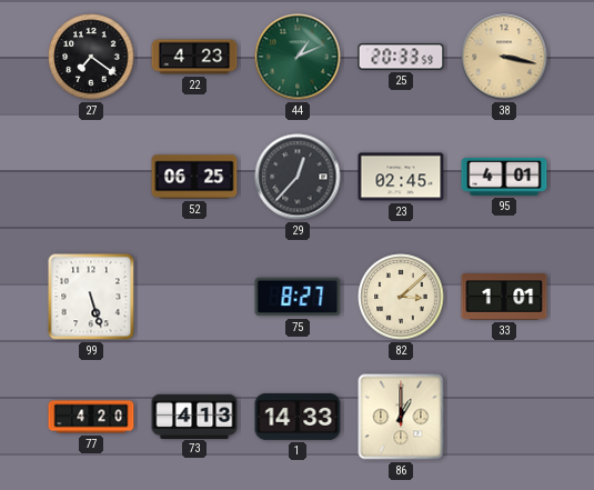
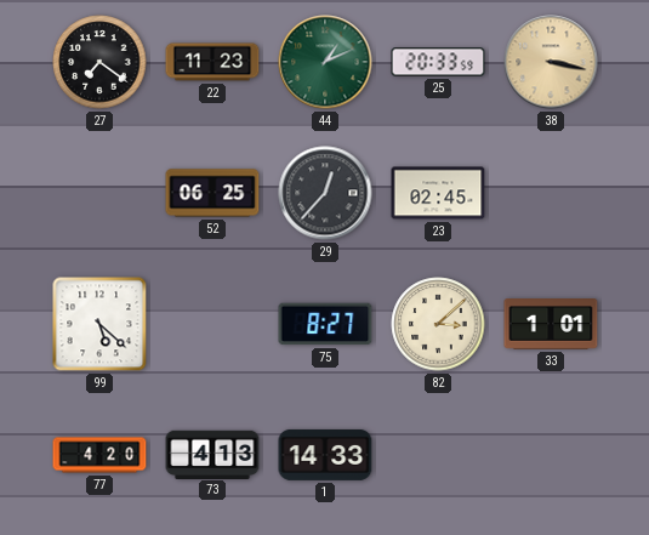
22: 4:23 -> 11:23 (212, 62)
95: 4:01 -> none (504, 177)
99: 5:27 -> 5:22 (99, 324)
86: 1:00 -> none (401, 417)
